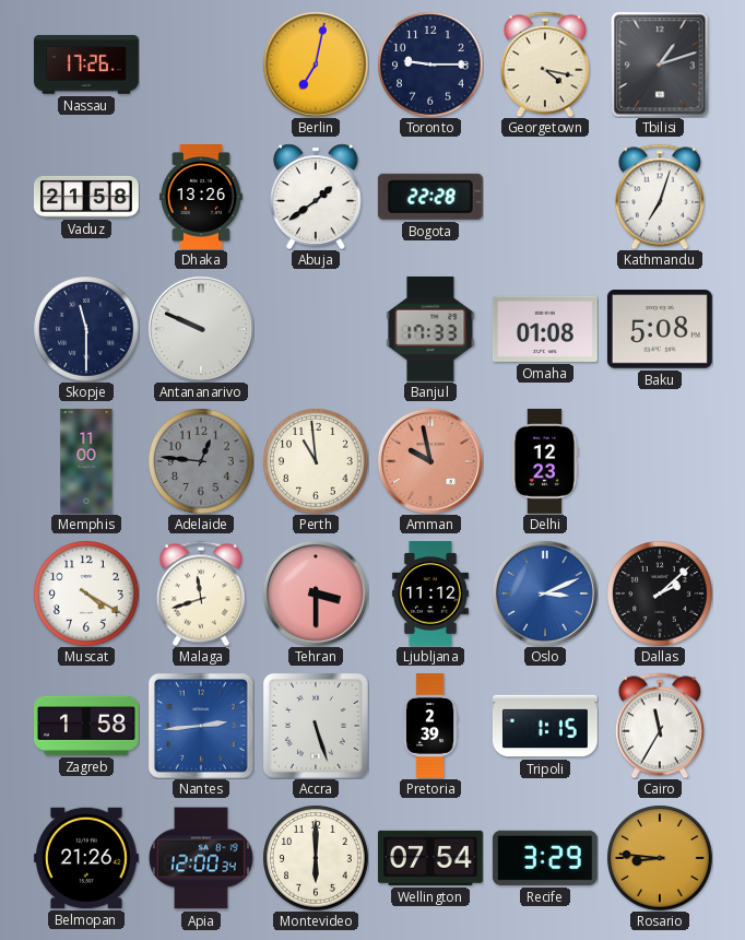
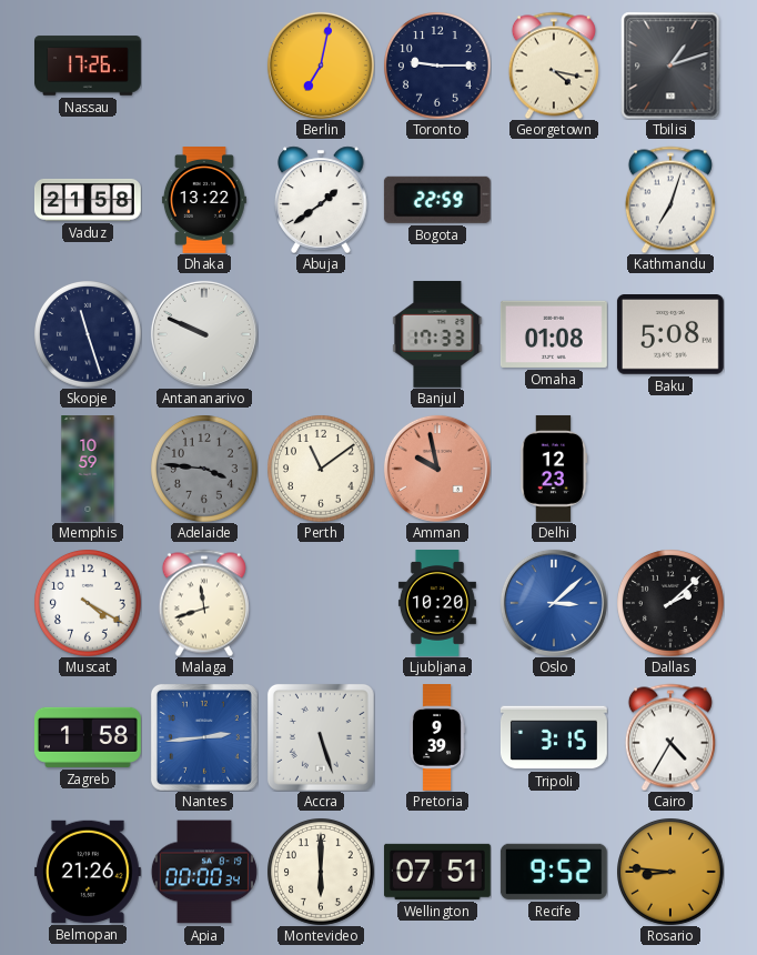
Dhaka: 13:26 -> 13:22 (204, 201)
Bogota: 22:28 -> 22:59 (437, 200)
Skopje: 11:30 -> 11:27 (88, 334)
Memphis: 11:00 -> 10:59 (88, 470)
Adelaide: 12:46 -> 3:46 (204, 469)
Perth: 10:59 -> 11:09 (321, 469)
Tehran: 3:30 -> none (316, 594)
Ljubljana: 11:12 -> 10:20 (437, 604)
Oslo: 3:11 -> 3:08 (554, 603)
Pretoria: 2:39 -> 9:39 (437, 737)
Tripoli: 1:15 -> 3:15 (554, 737)
Cairo: 11:35 -> 4:35 (670, 737)
Apia: 12:00 -> 00:00 (204, 872)
Wellington: 07:54 -> 07:51 (437, 872)
Recife: 3:29 -> 9:52 (554, 872)
